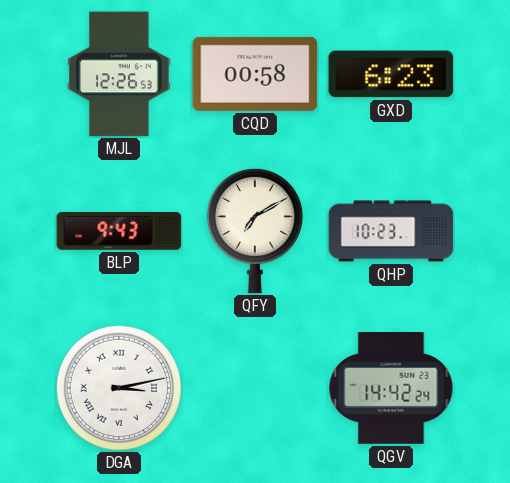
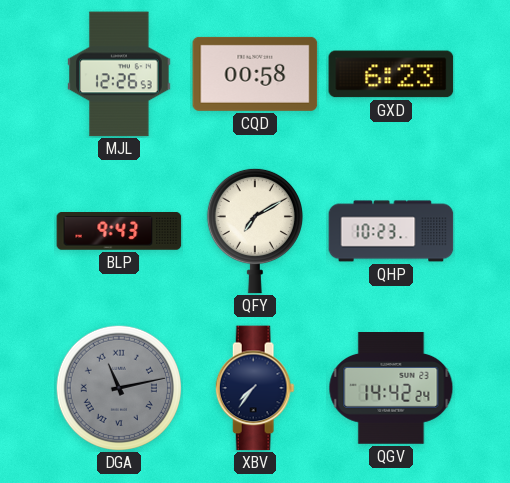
DGA: 3:13 -> 11:13 (118, 387)
DGA dial: white -> grey (118, 387)
XBV: none -> 7:36 (255, 388)
